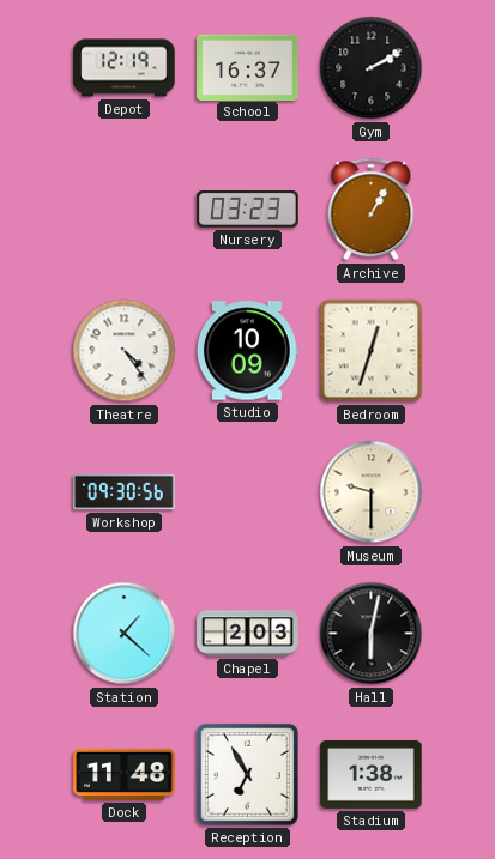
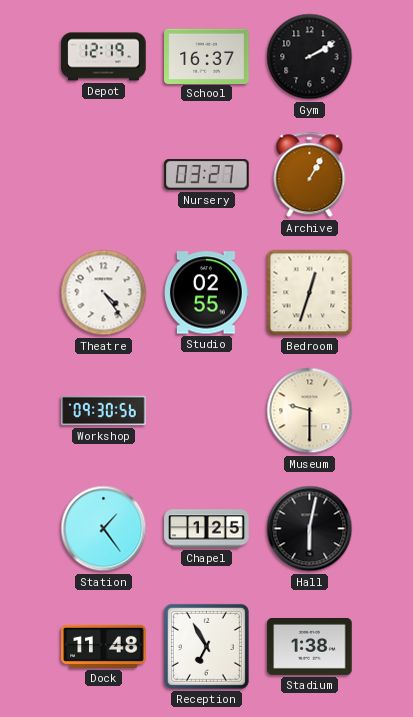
Nursery: 03:23 -> 03:27 (207, 175)
Studio: 10:09 -> 02:55 (207, 293)
Station: 1:22 -> 1:24 (104, 529)
Chapel: 2:03 -> 1:25 (207, 529)
